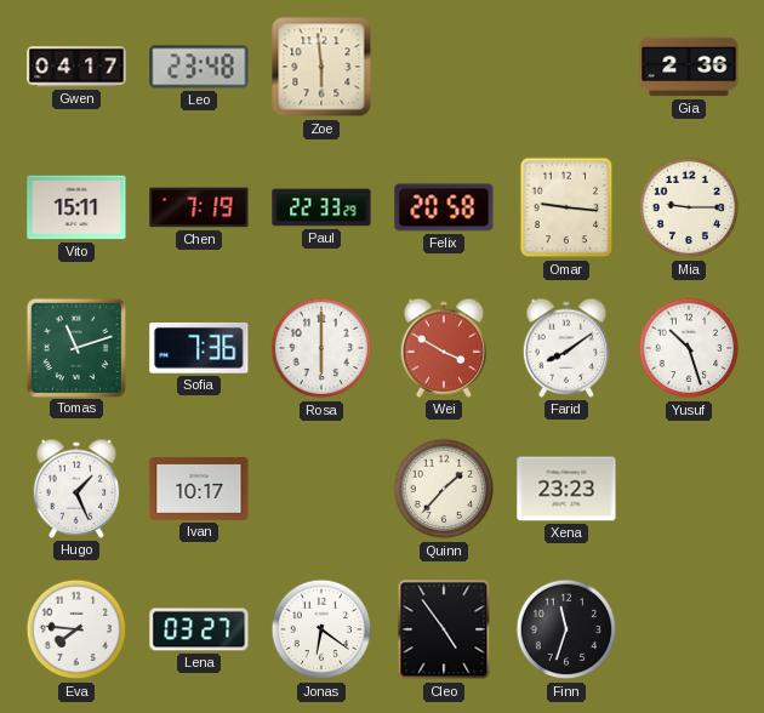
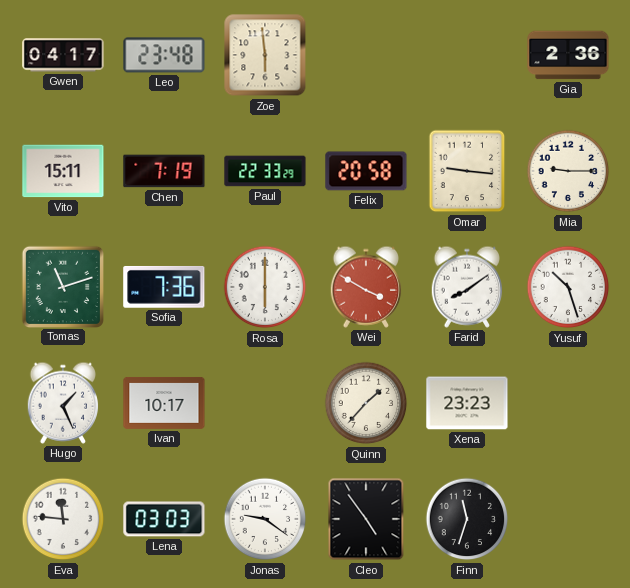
Eva: 7:46 -> 11:46 (63, 519)
Lena: 03:27 -> 03:03 (164, 519)
Jonas: 6:21 -> 9:21 (265, 519)
